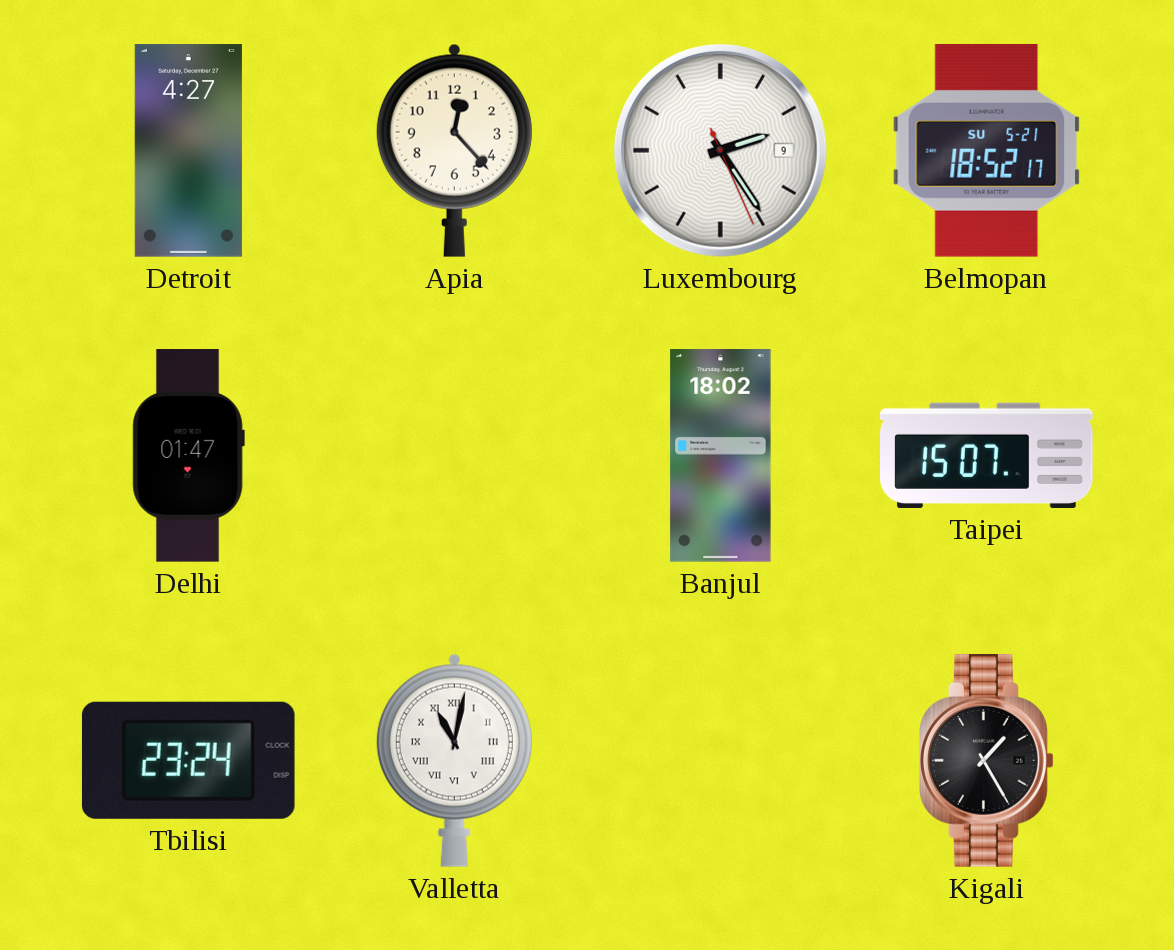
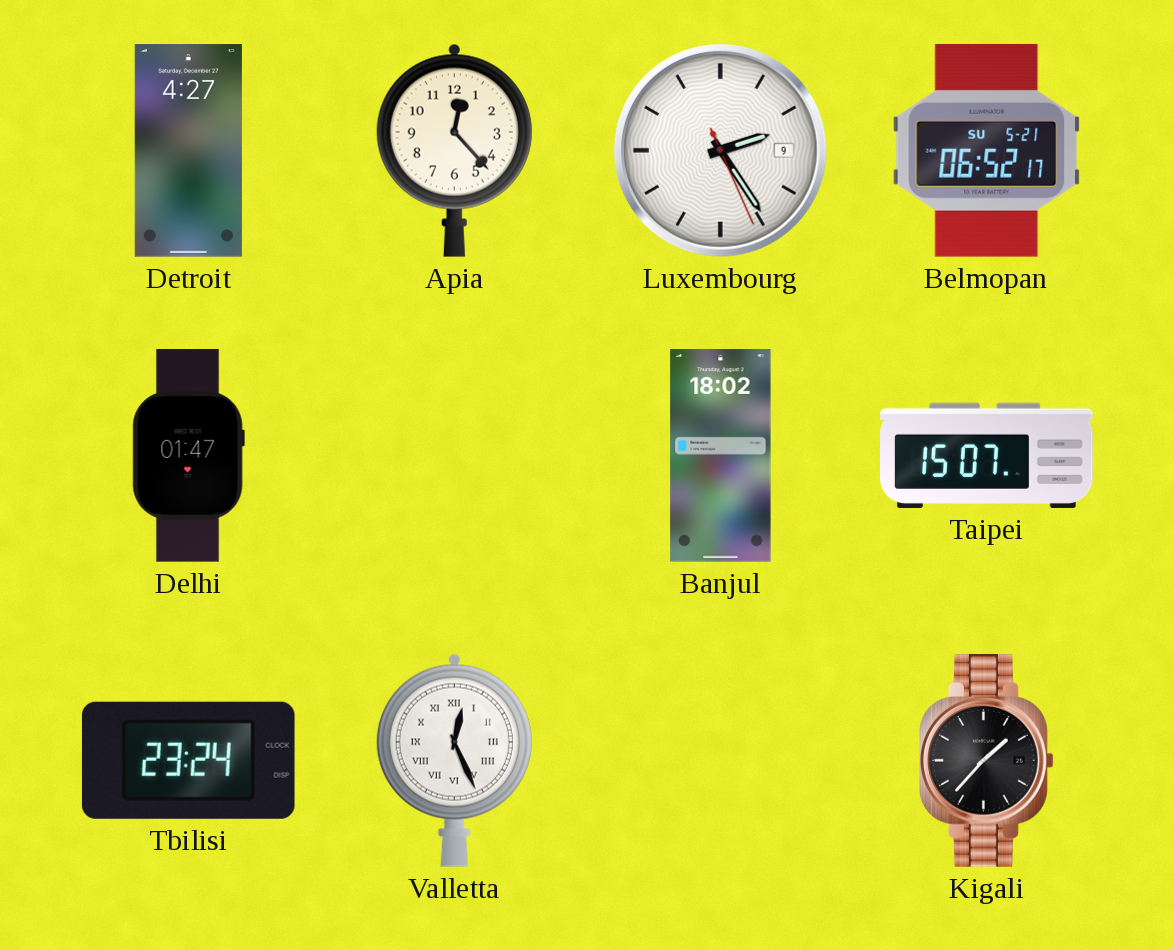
Belmopan: 18:52 -> 06:52 (987, 150)
Valletta: 11:02 -> 12:26 (454, 760)
Kigali: 1:25 -> 1:37 (987, 761)
